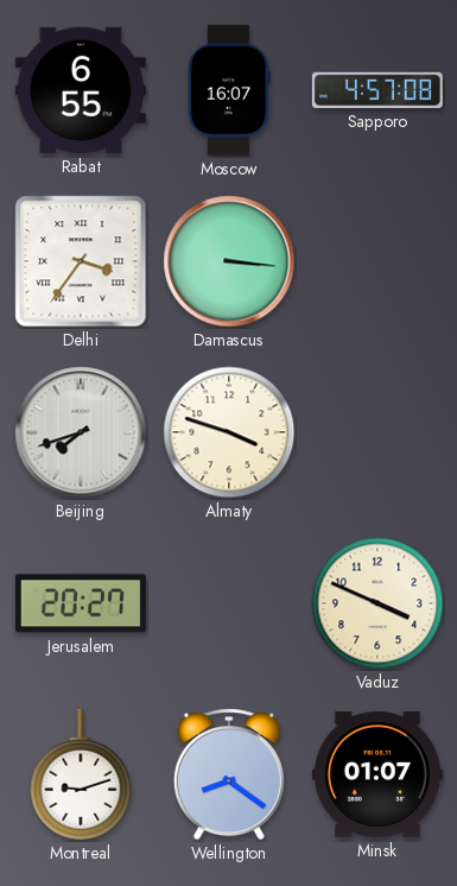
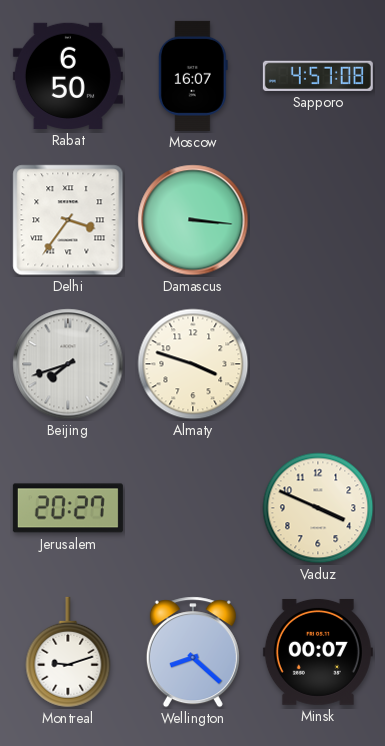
Rabat: 6:55 -> 6:50 (68, 76)
Wellington: 8:21 -> 8:22 (193, 652)
Minsk: 01:07 -> 00:07 (318, 652)
